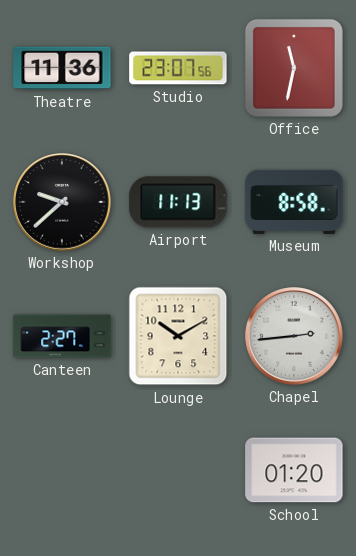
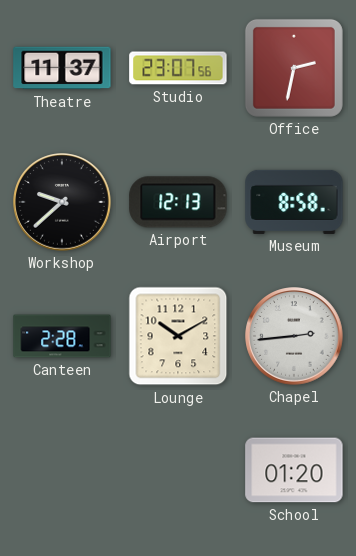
Theatre: 11:36 -> 11:37 (62, 68)
Office: 11:32 -> 2:32 (294, 68)
Airport: 11:13 -> 12:13 (178, 202)
Canteen: 2:27 -> 2:28 (62, 336)
